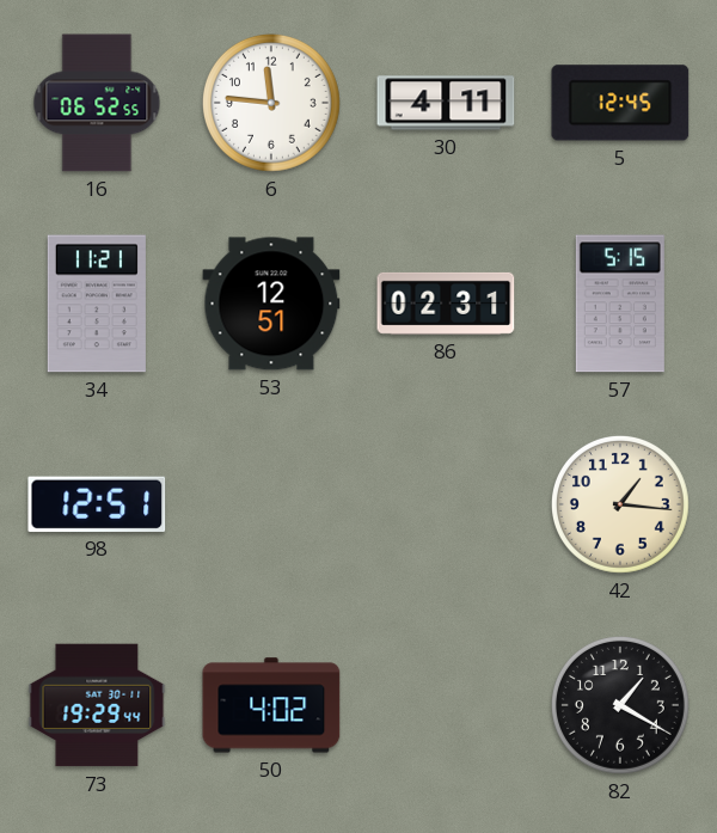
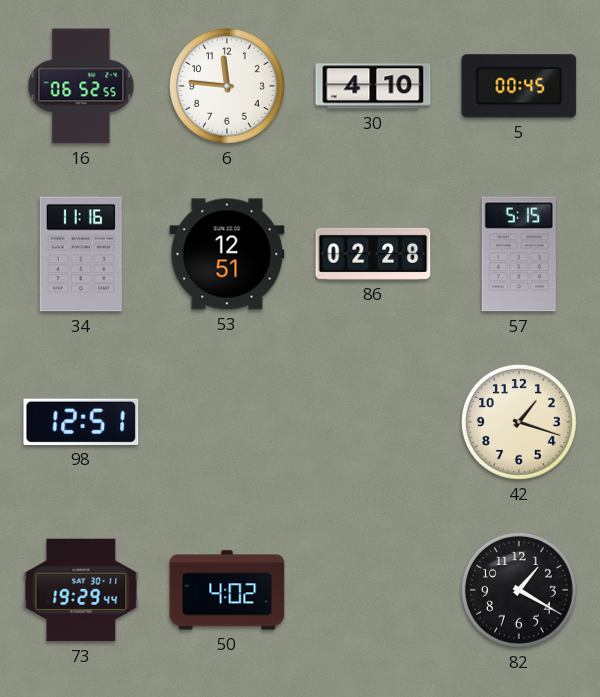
30: 4:11 -> 4:10 (373, 86)
5: 12:45 -> 00:45 (519, 86)
34: 11:21 -> 11:16 (81, 254)
86: 02:31 -> 02:28 (373, 254)
42: 1:16 -> 1:18 (519, 422)
